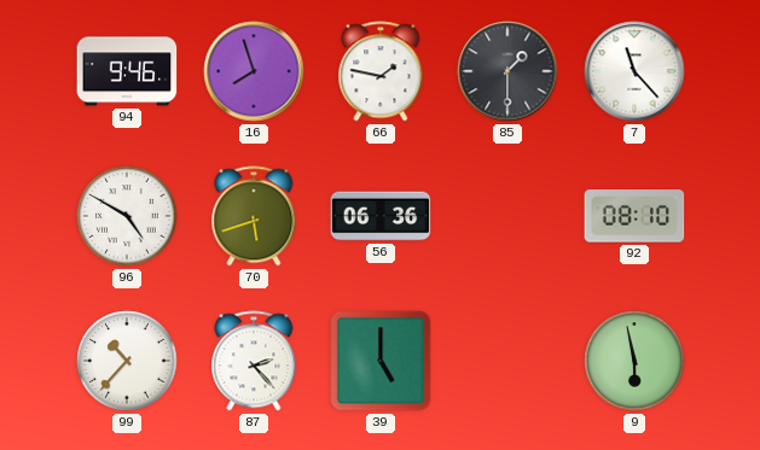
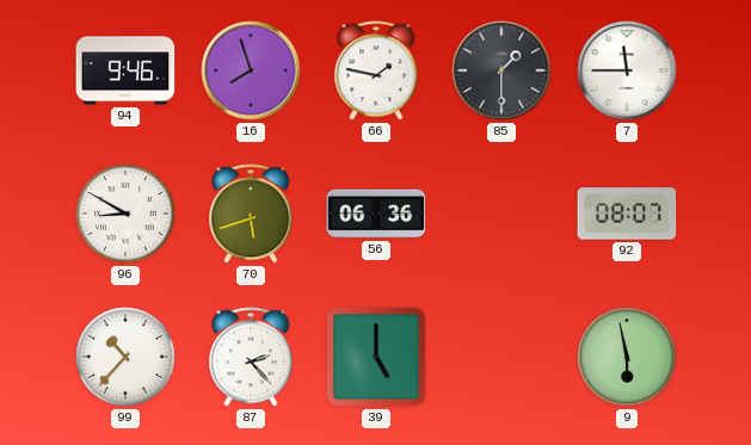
7: 11:23 -> 11:45 (627, 70)
96: 4:50 -> 8:50 (125, 214)
92: 08:10 -> 08:07 (627, 214)
